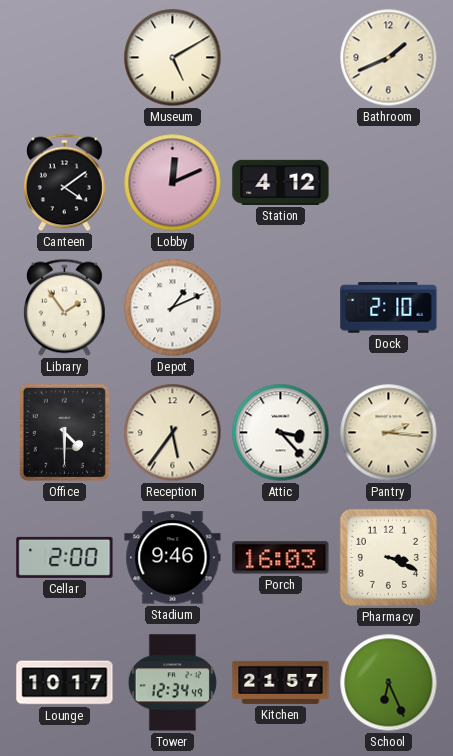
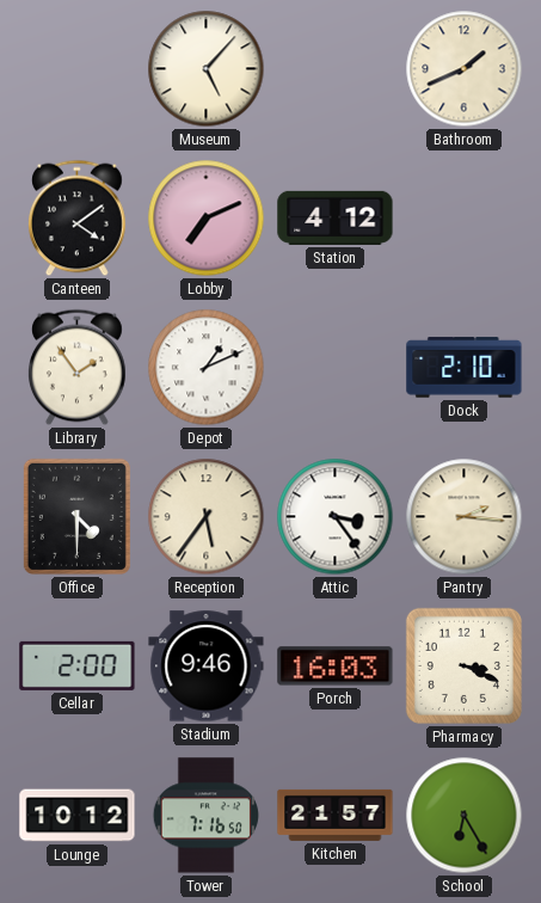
Museum: 5:10 -> 5:07 (207, 69)
Lobby: 12:11 -> 7:11 (207, 219)
Attic: 3:23 -> 3:24 (336, 517)
Lounge: 10:17 -> 10:12 (78, 816)
Tower: 12:34 -> 7:16 (205, 816)
School: 6:26 -> 6:25 (465, 816)
